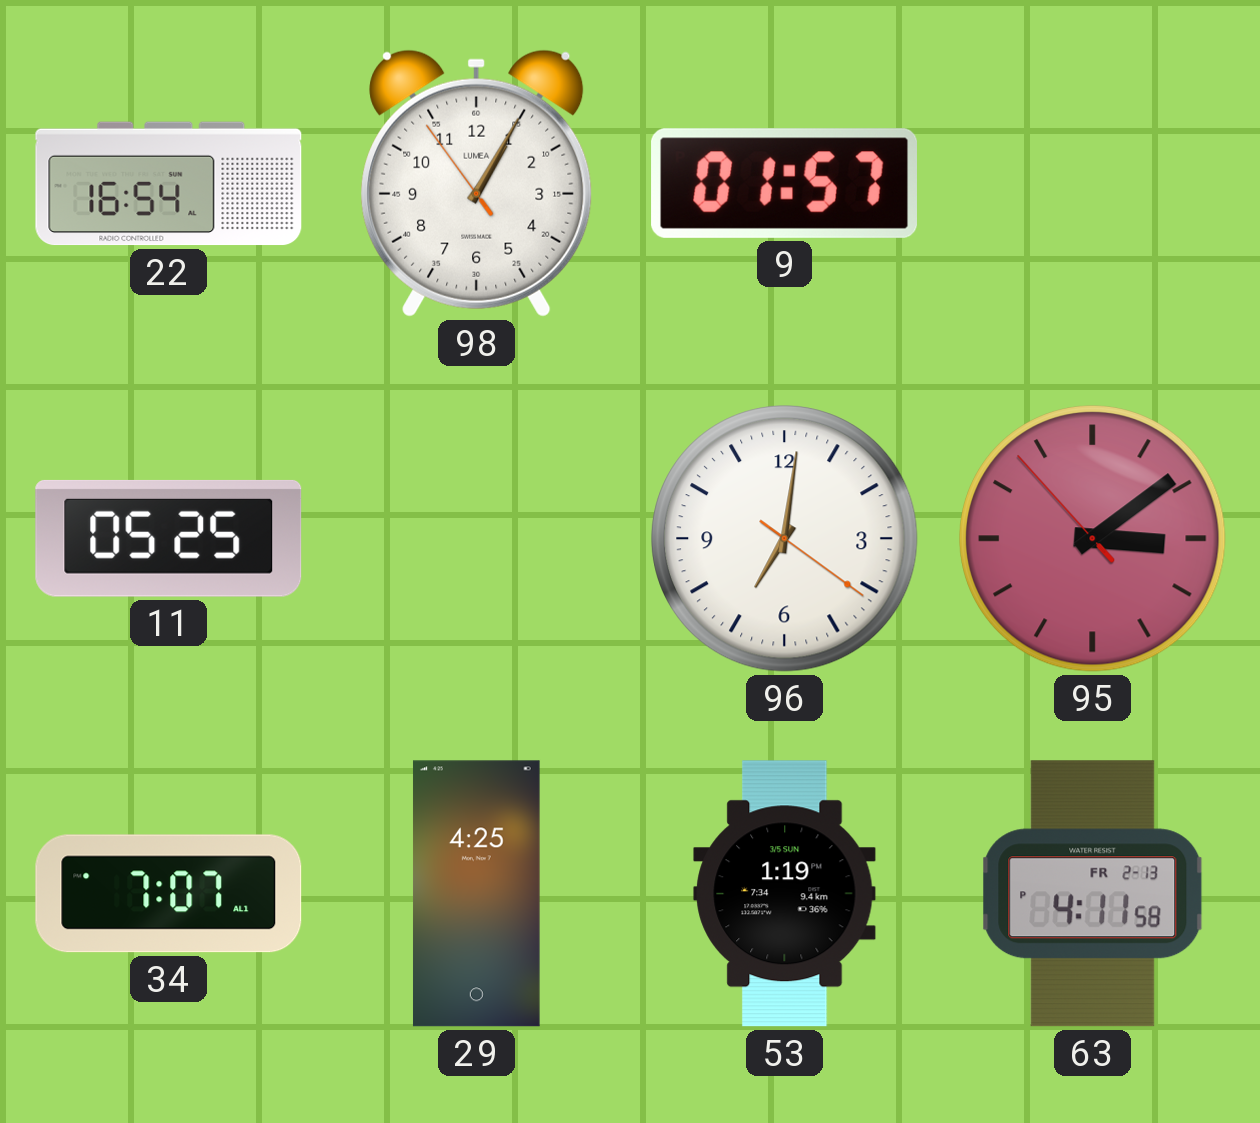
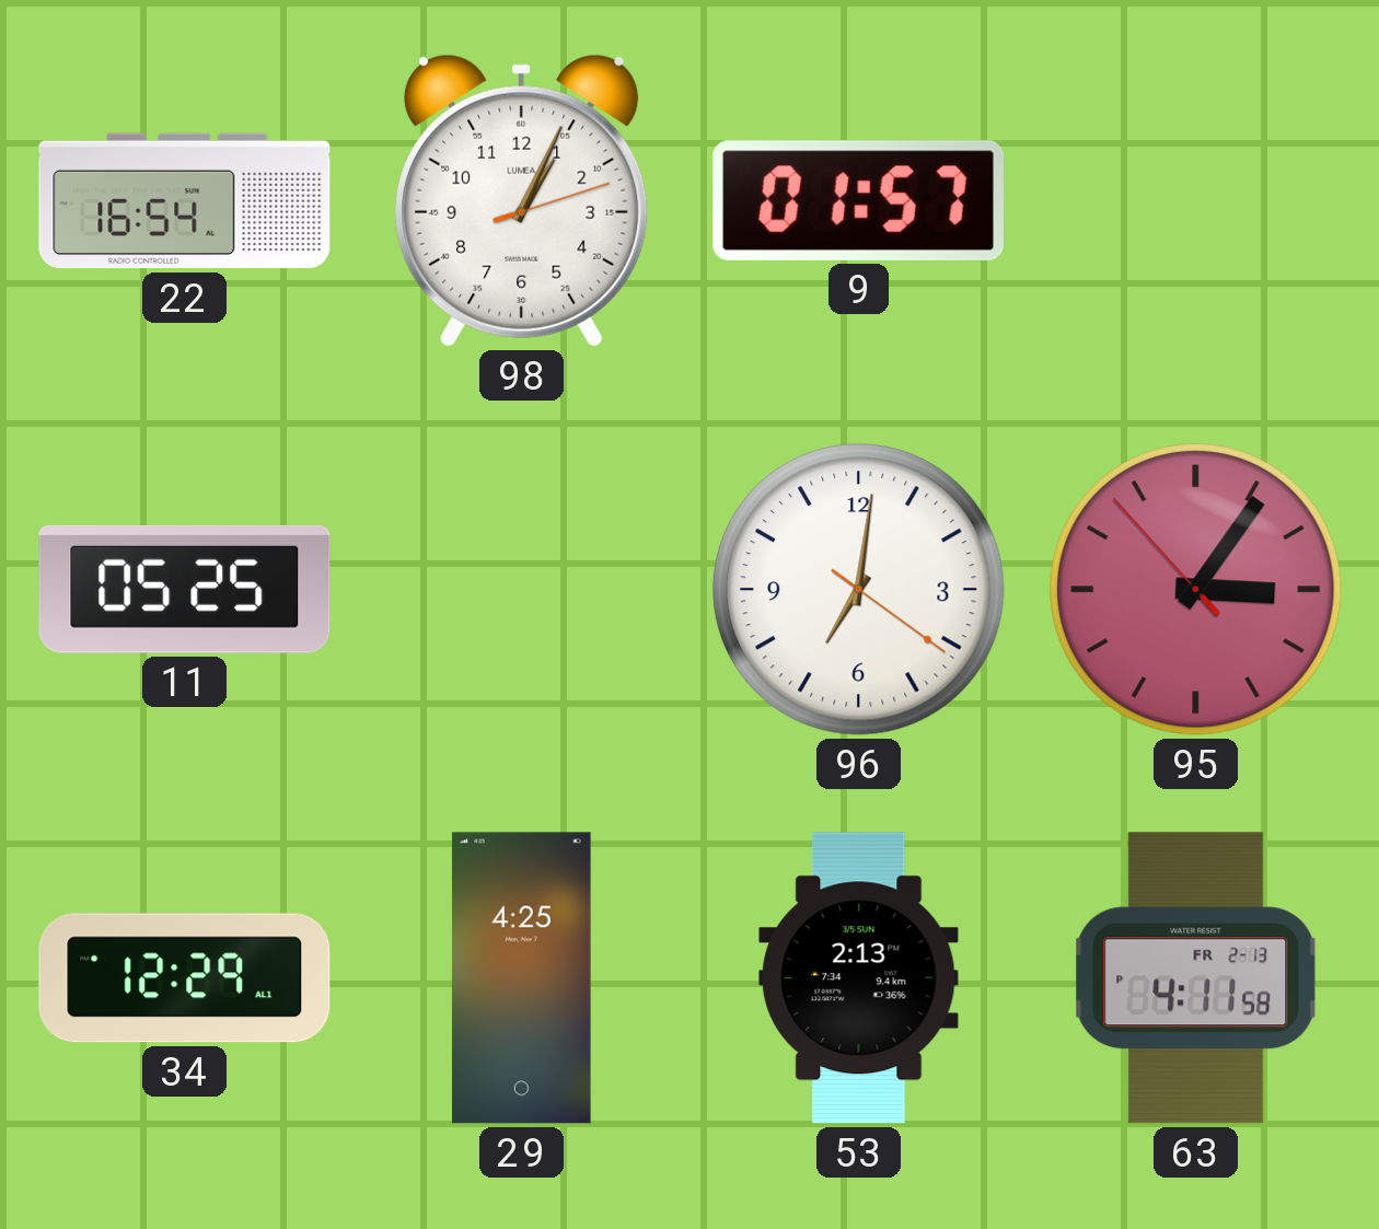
98: 1:04:54 -> 1:04:12 (522, 200)
95: 3:08 -> 3:05 (1196, 590)
34: 7:07 -> 12:29 (185, 978)
53: 1:19 -> 2:13 (859, 978)
